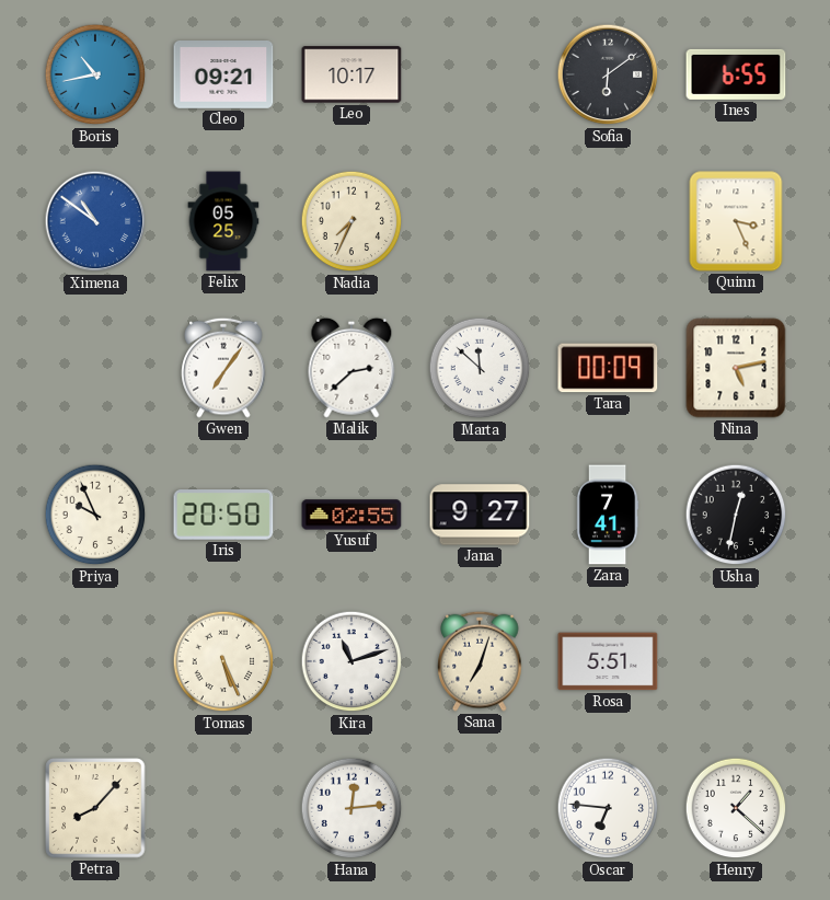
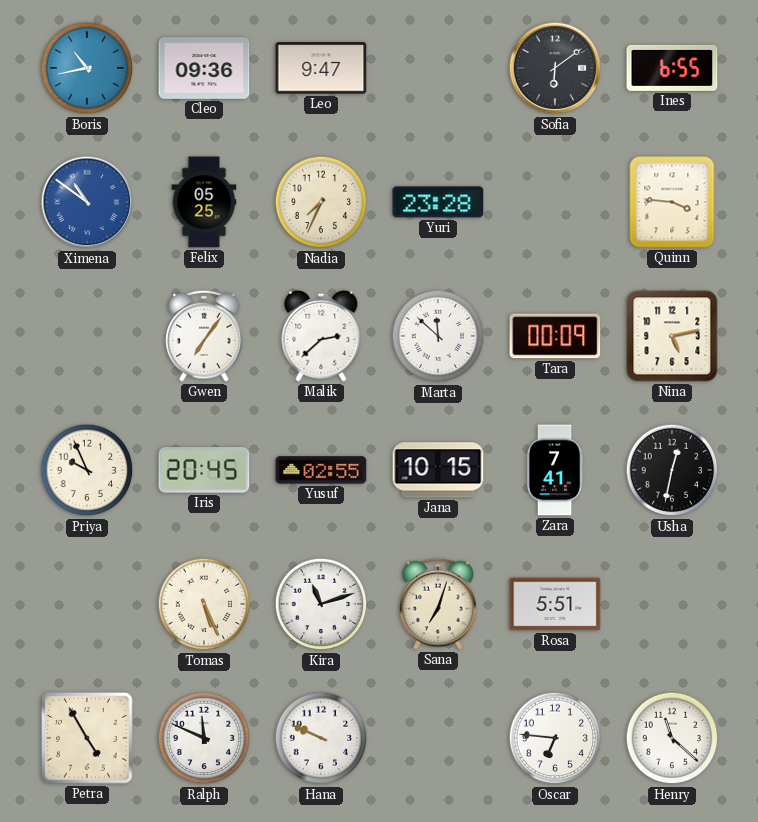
Cleo: 09:21 -> 09:36 (204, 69)
Leo: 10:17 -> 9:47 (321, 68)
Yuri: none -> 23:28 (438, 202)
Quinn: 3:26 -> 3:46 (672, 202)
Iris: 20:50 -> 20:45 (204, 470)
Jana: 9:27 -> 10:15 (438, 470)
Petra: 8:07 -> 4:55 (87, 738)
Ralph: none -> 11:49 (204, 738)
Hana: 12:14 -> 9:49 (321, 738)
Henry: 1:22 -> 11:22 (672, 738)
